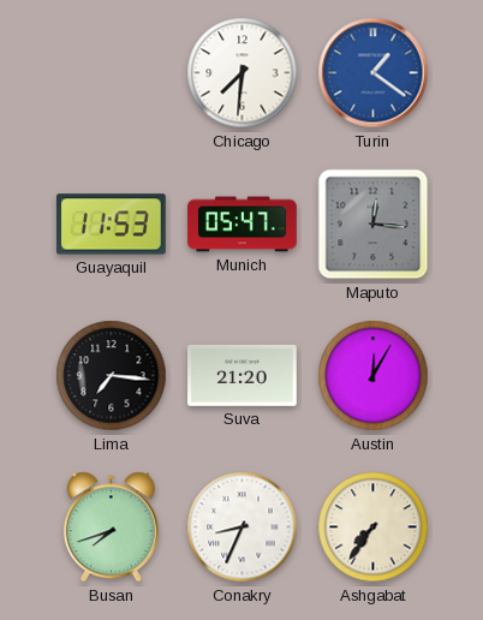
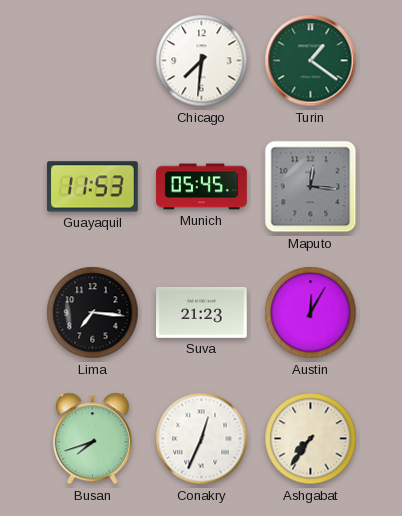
Turin dial: blue -> green (311, 61)
Munich: 05:47 -> 05:45 (202, 187)
Suva: 21:20 -> 21:23 (202, 312)
Conakry: 8:34 -> 12:34 (202, 439)
